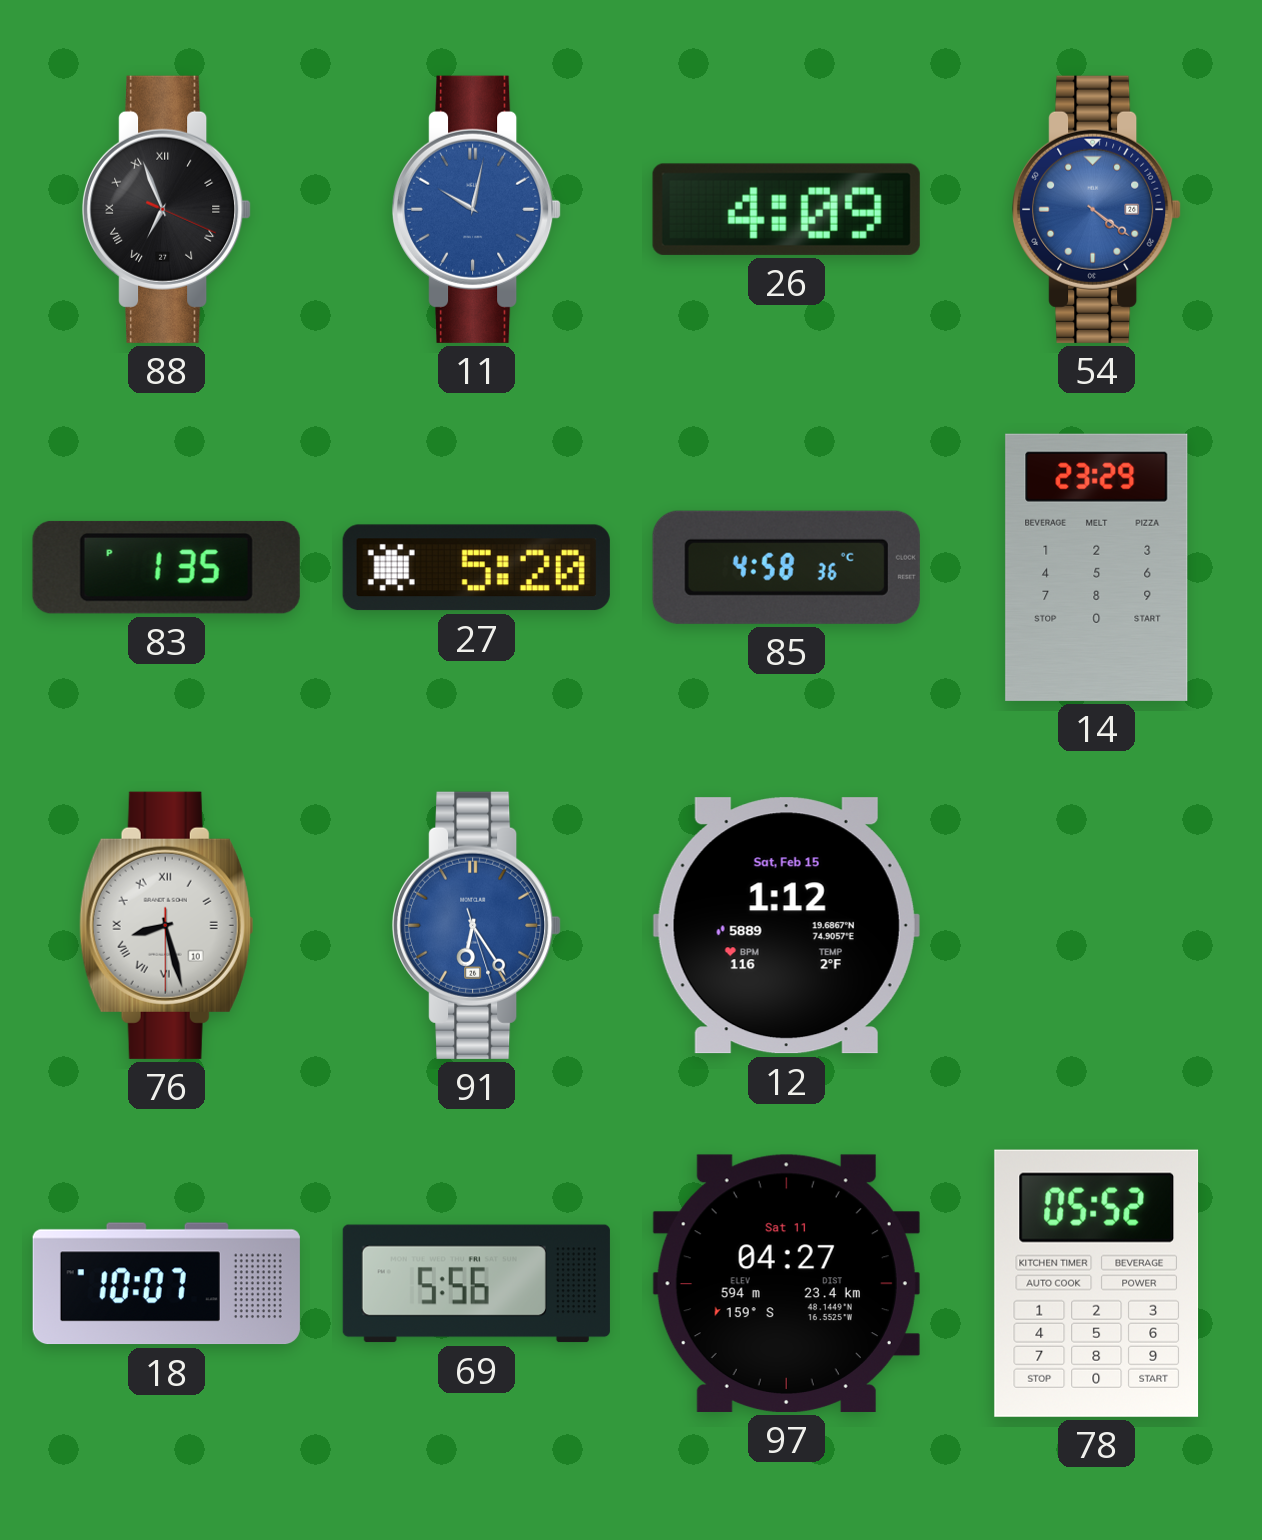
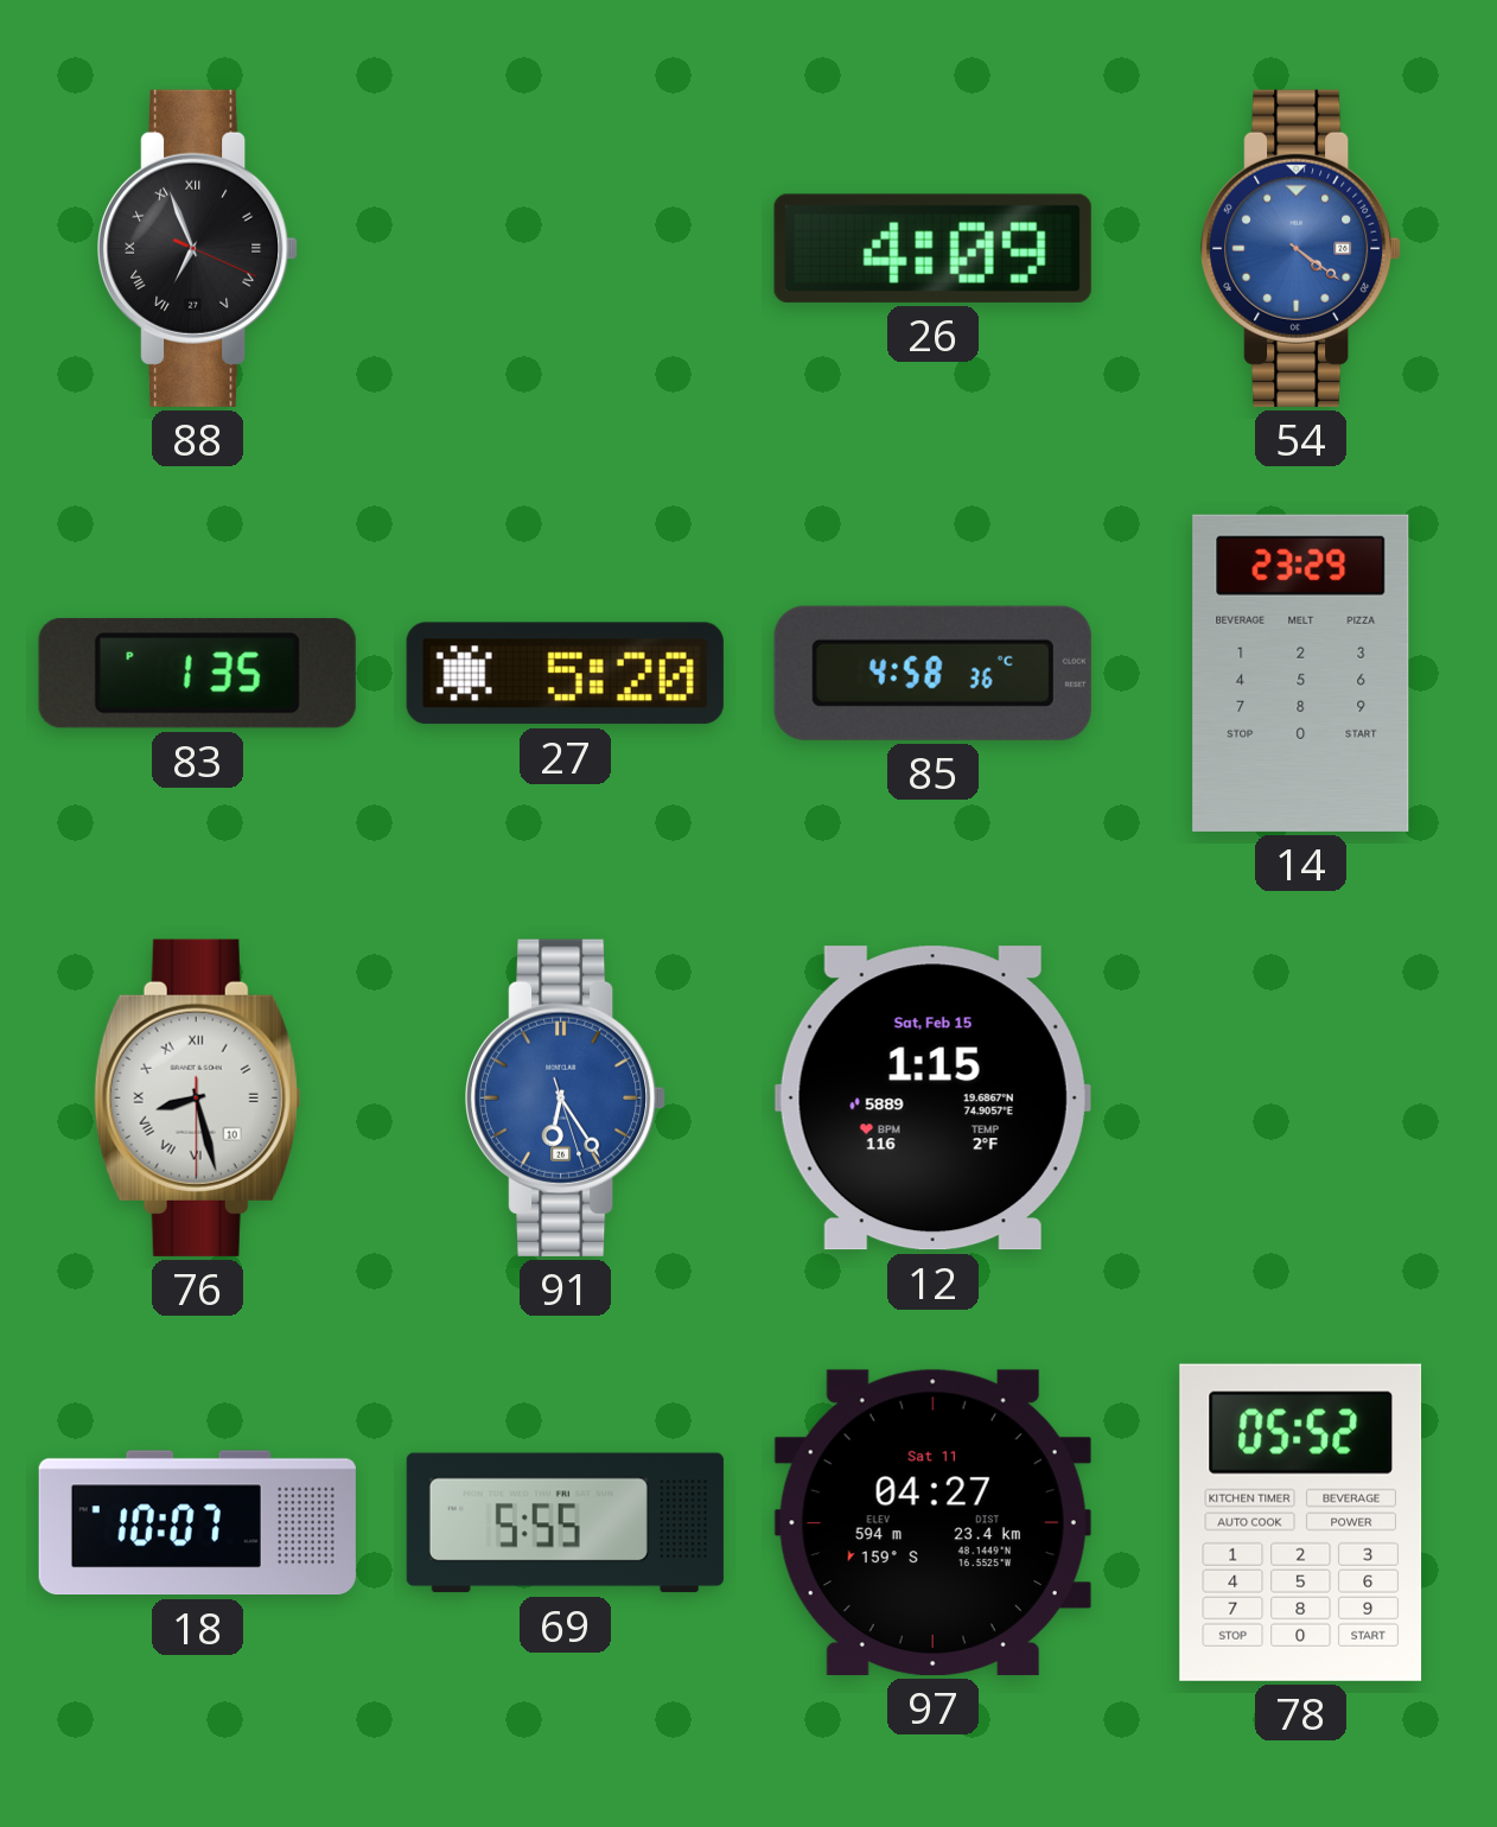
11: 10:02 -> none (477, 209)
12: 1:12 -> 1:15 (932, 1099)
69: 5:56 -> 5:55 (565, 1523)
